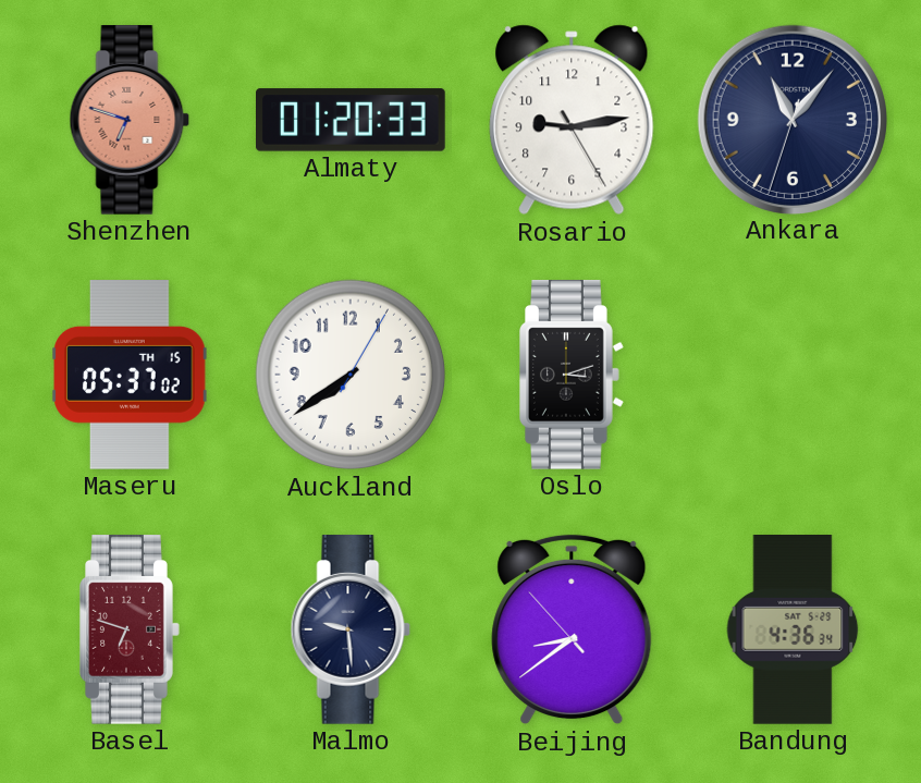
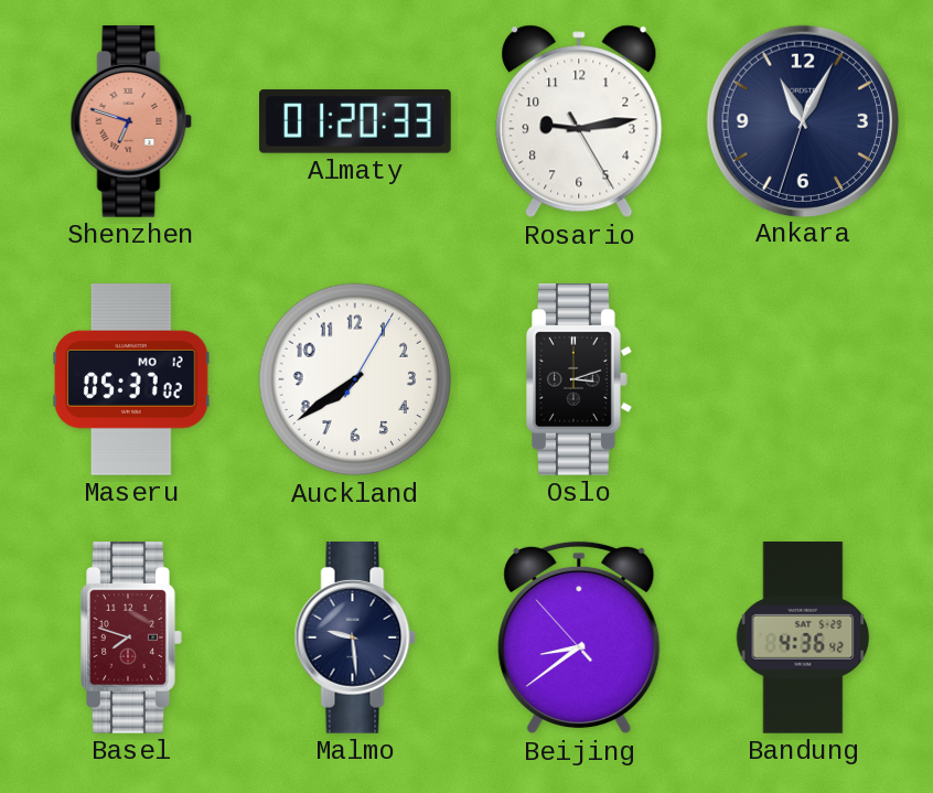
Ankara: 11:06 -> 11:04 (802, 120)
Maseru date: TH 15 -> MO 12 (131, 381)
Basel: 6:48 -> 7:48 (131, 639)
Bandung: 4:36:34 -> 4:36:42 (803, 637)
